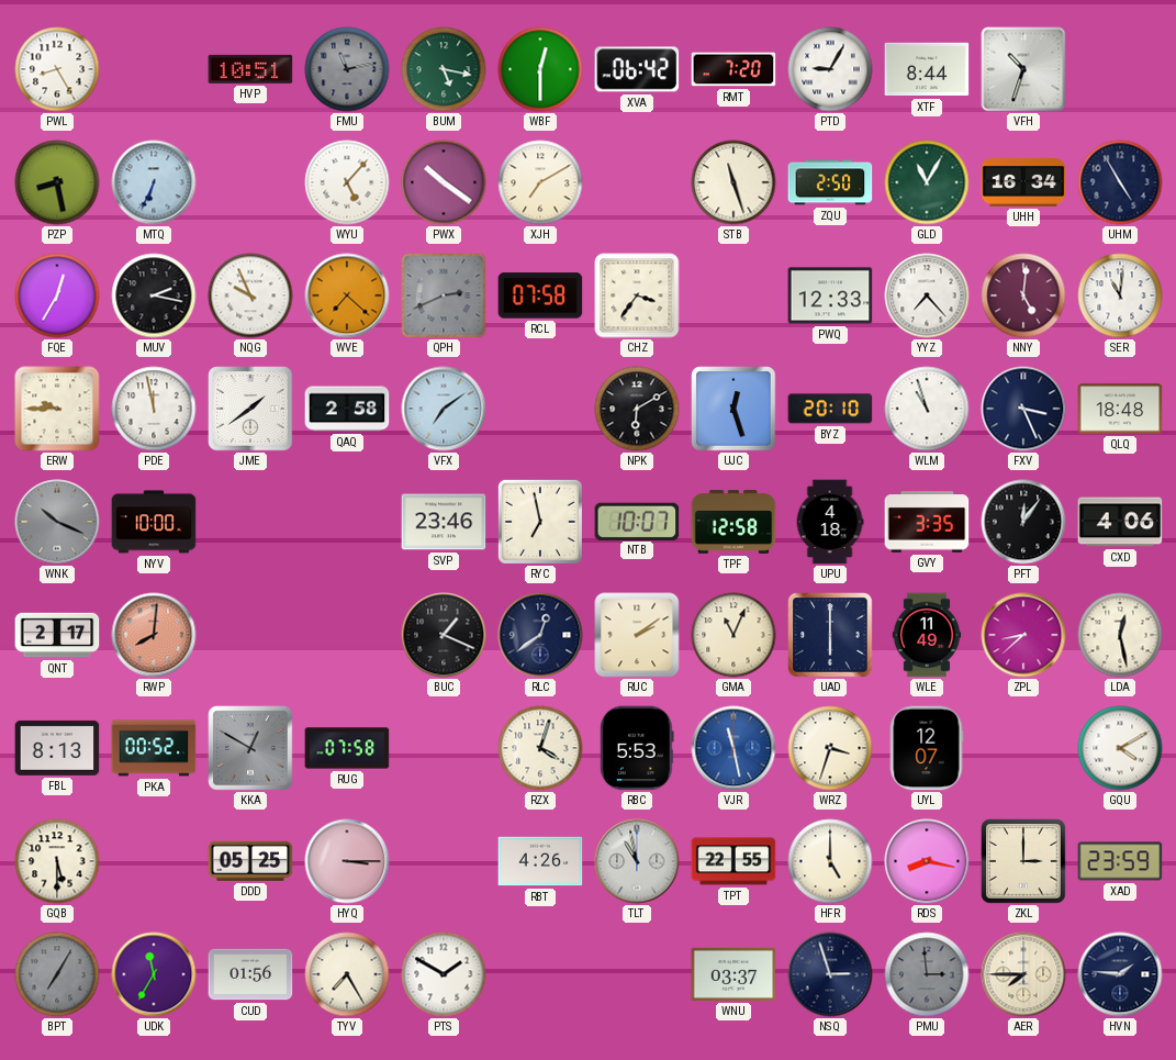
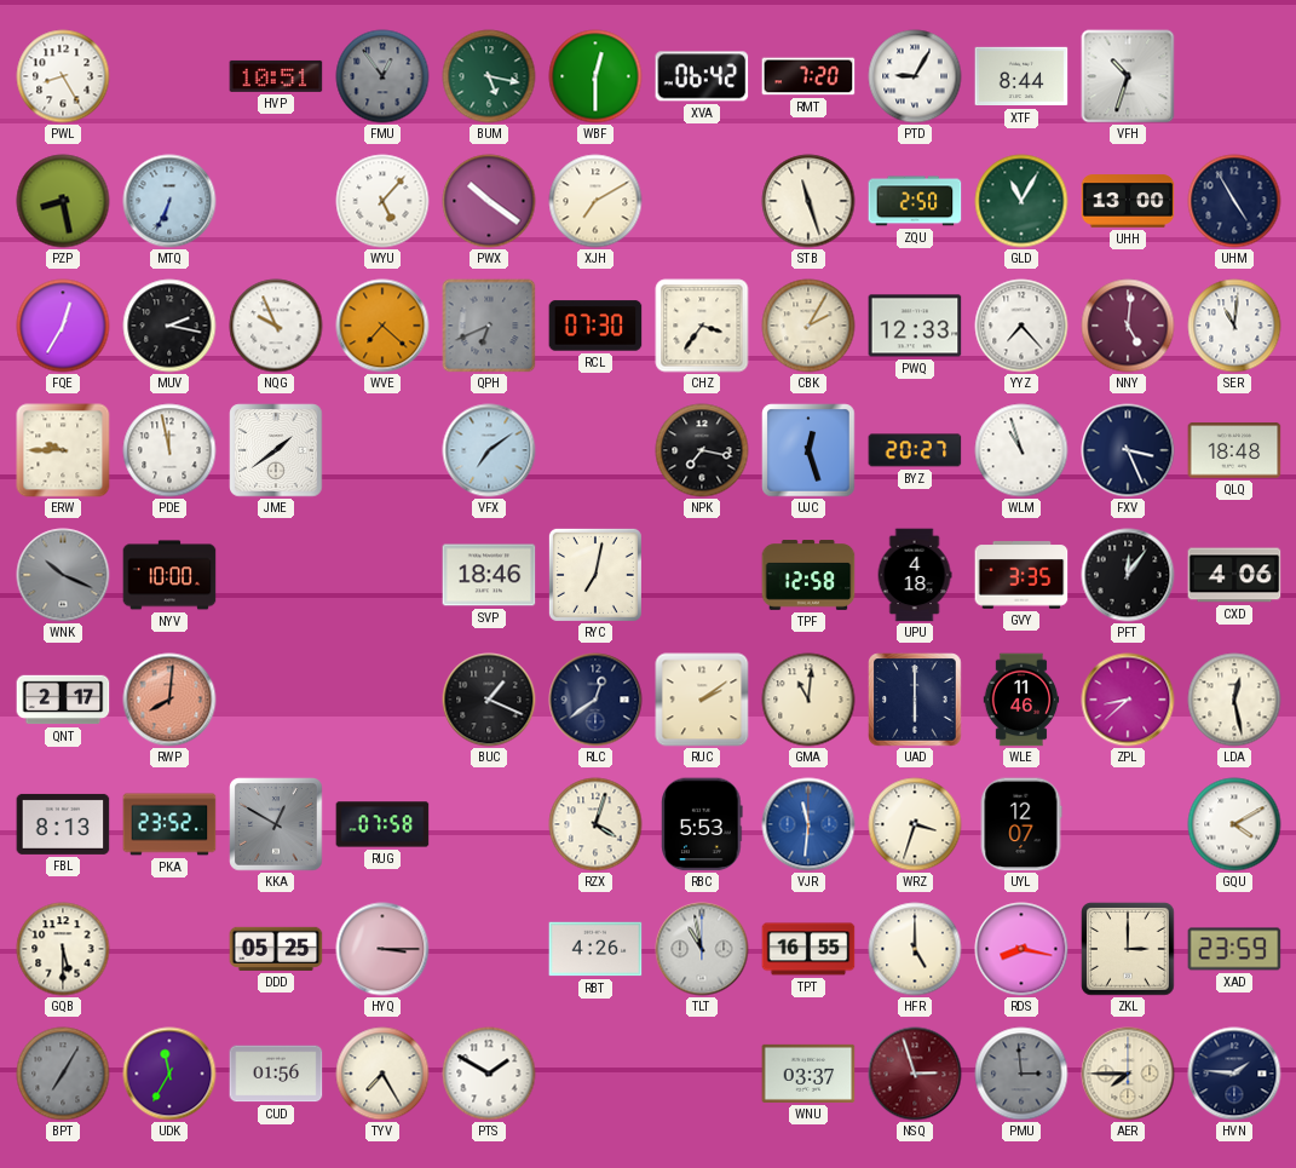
FMU: 11:13 -> 12:54 (382, 76)
UHH: 16:34 -> 13:00 (1128, 201)
QPH: 2:41 -> 6:41 (489, 326)
RCL: 07:58 -> 07:30 (595, 326)
CBK: none -> 2:05 (808, 326)
QAQ: 2:58 -> none (347, 409)
NPK: 6:10 -> 7:17 (702, 450)
BYZ: 20:10 -> 20:27 (915, 450)
SVP: 23:46 -> 18:46 (489, 575)
RYC: 6:58 -> 7:02 (595, 575)
NTB: 10:07 -> none (637, 521)
GMA: 11:04 -> 11:01 (808, 700)
WLE: 11:49 -> 11:46 (1021, 700)
PKA: 00:52 -> 23:52 (169, 824)
VJR: 11:28 -> 11:31 (808, 824)
TPT: 22:55 -> 16:55 (808, 949)
NSQ dial: navy -> burgundy (915, 1074)
